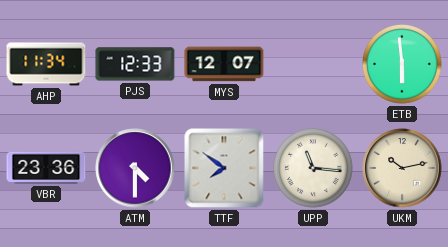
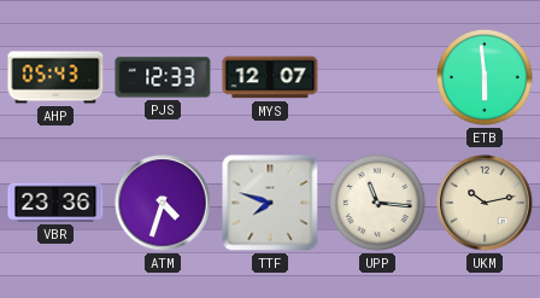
AHP: 11:34 -> 05:43 (55, 77)
ATM: 4:30 -> 4:33 (163, 203)
TTF: 7:51 -> 7:48 (270, 203)
